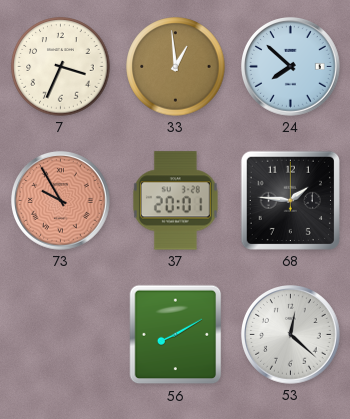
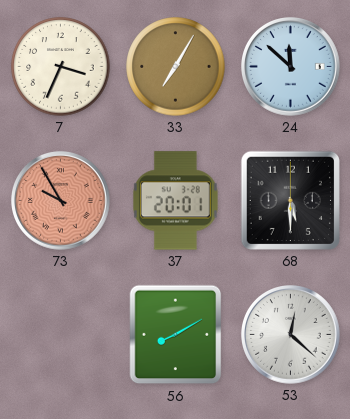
33: 12:59 -> 7:05 (176, 67)
24: 7:52 -> 11:52 (291, 67)
68: 1:46 -> 5:30 (290, 200)
